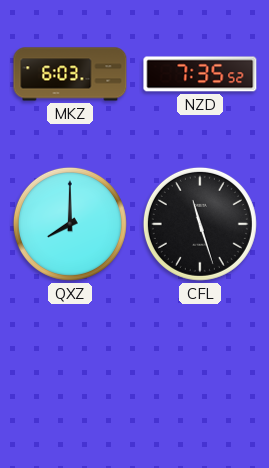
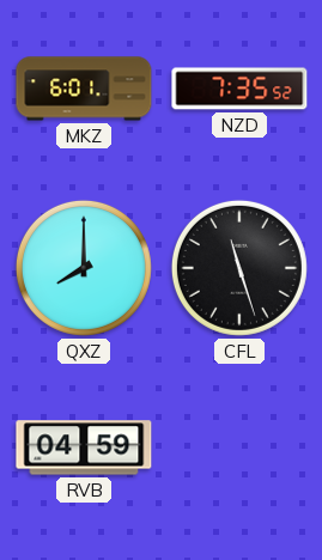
MKZ: 6:03 -> 6:01 (84, 89)
RVB: none -> 04:59 (84, 448)
